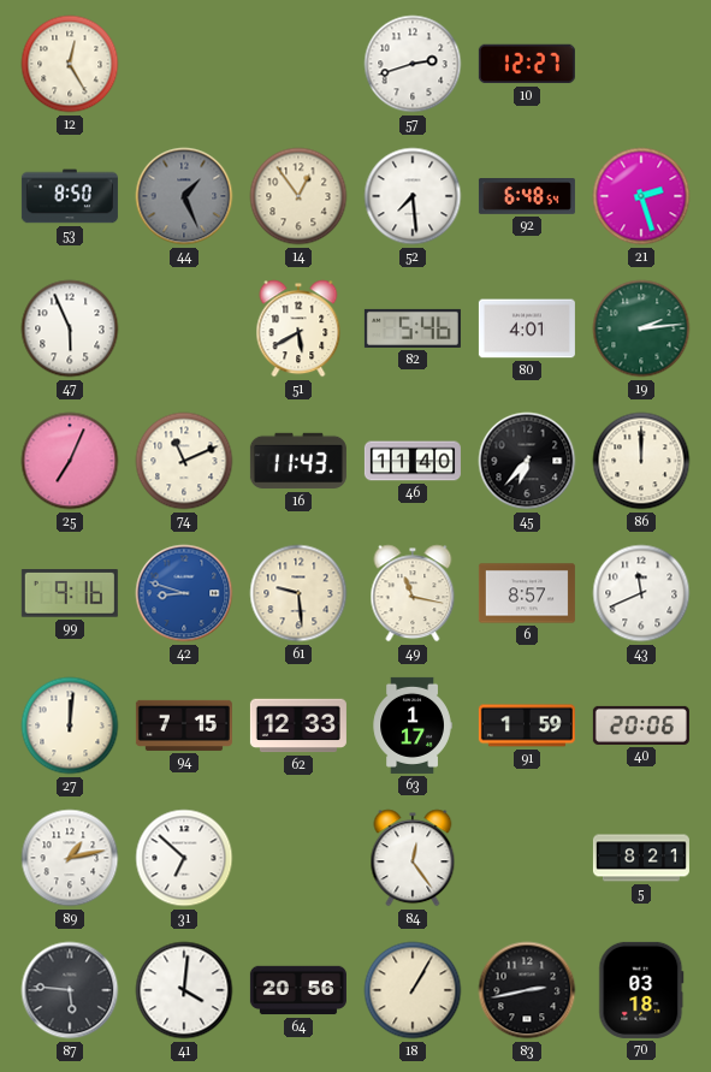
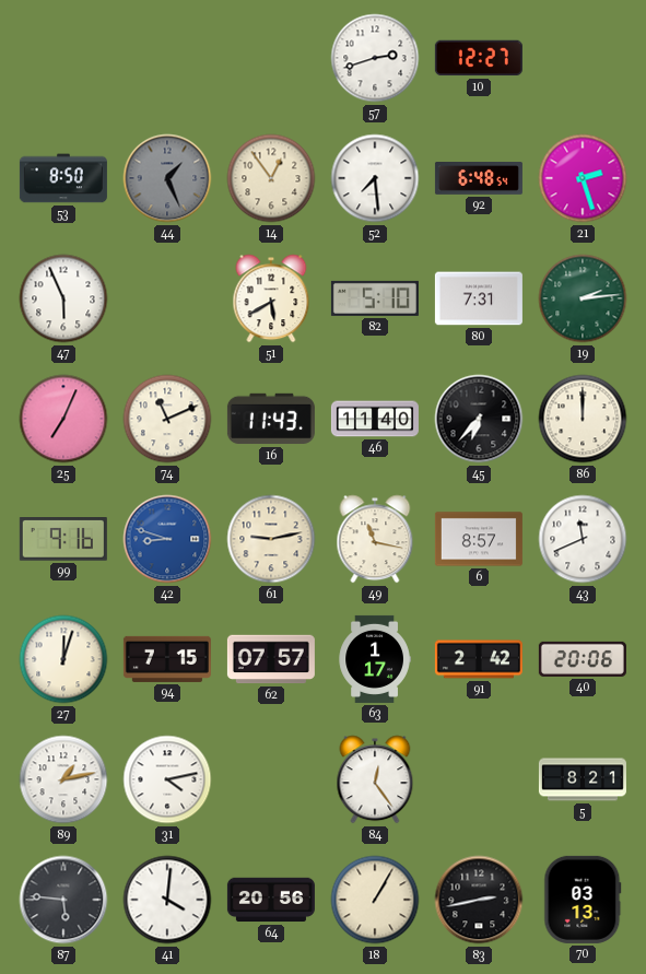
12: 12:25 -> none (70, 64)
82: 5:46 -> 5:10 (375, 298)
80: 4:01 -> 7:31 (479, 298)
61: 9:29 -> 9:13 (271, 539)
27: 12:01 -> 12:03 (63, 659)
62: 12:33 -> 07:57 (271, 659)
91: 1:59 -> 2:42 (479, 659)
31: 6:52 -> 4:13 (167, 779)
70: 03:18 -> 03:13 (583, 900)
